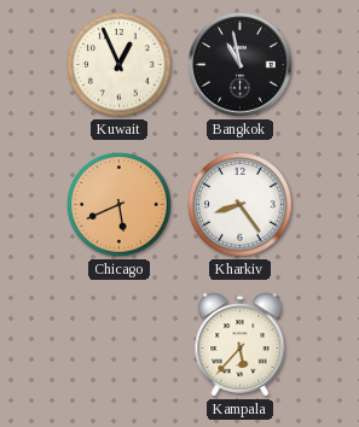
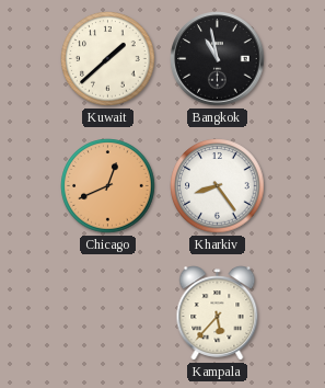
Kuwait: 12:56 -> 1:38 (108, 59)
Chicago: 5:41 -> 12:41 (108, 186)
